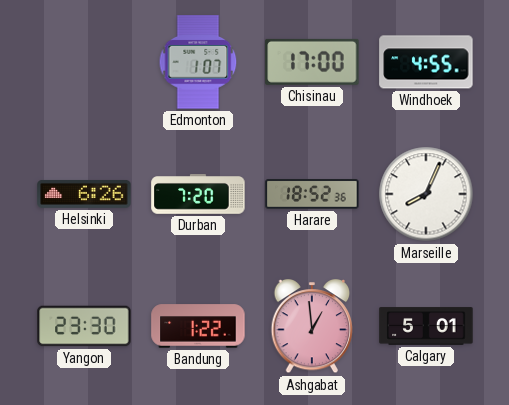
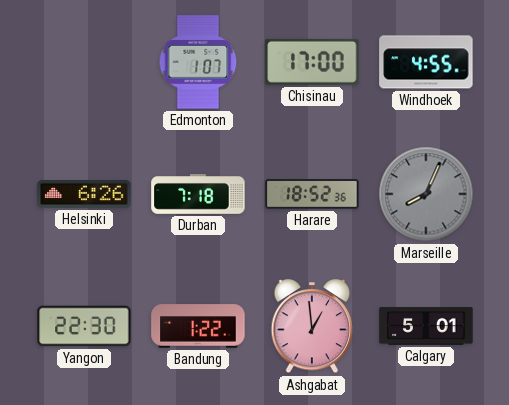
Durban: 7:20 -> 7:18 (198, 194)
Marseille dial: white -> grey (426, 194)
Yangon: 23:30 -> 22:30 (84, 326)
